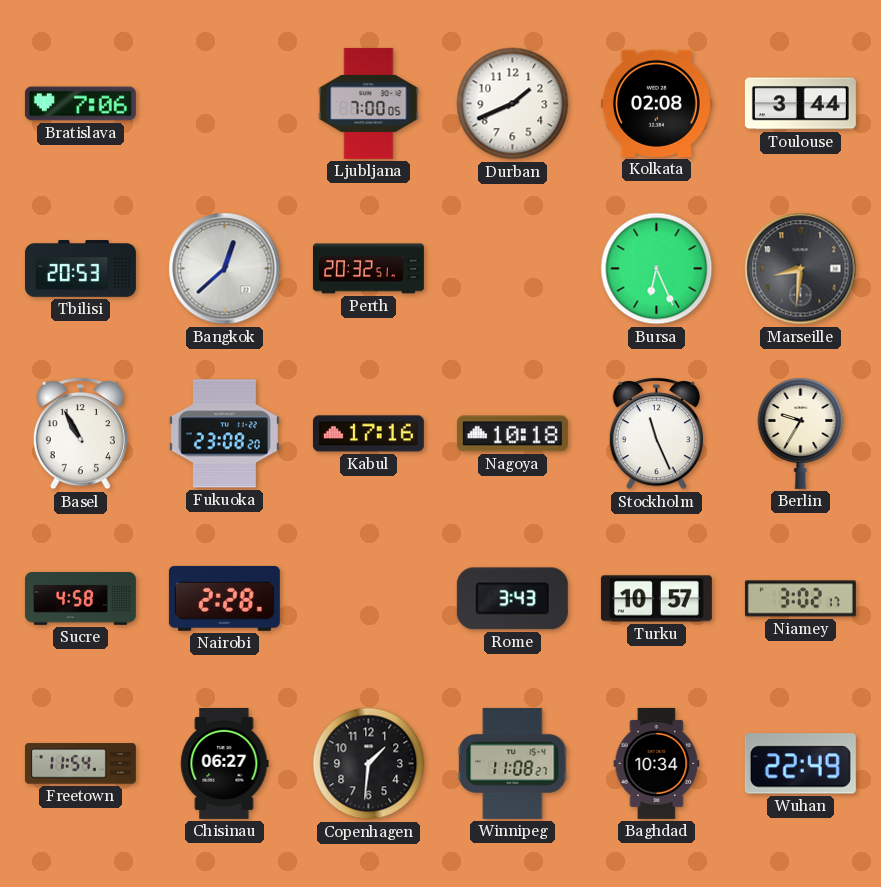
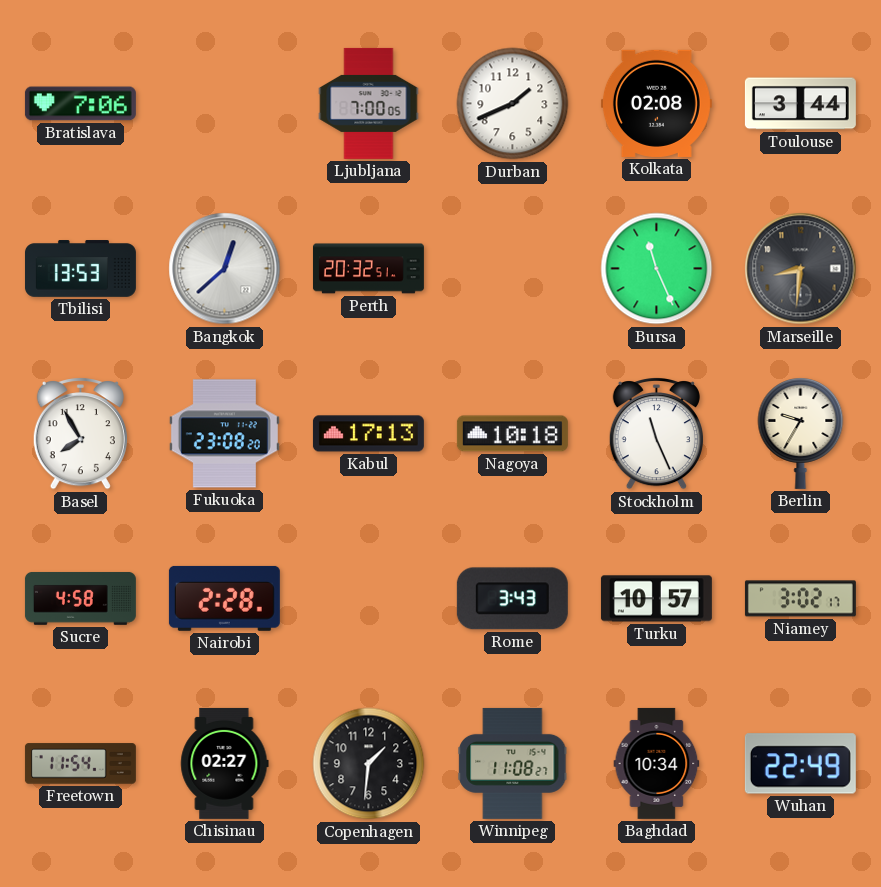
Tbilisi: 20:53 -> 13:53 (80, 269)
Bursa: 6:26 -> 11:26 (657, 269)
Basel: 10:55 -> 7:55 (80, 434)
Kabul: 17:16 -> 17:13 (368, 434)
Chisinau: 06:27 -> 02:27 (225, 763)
